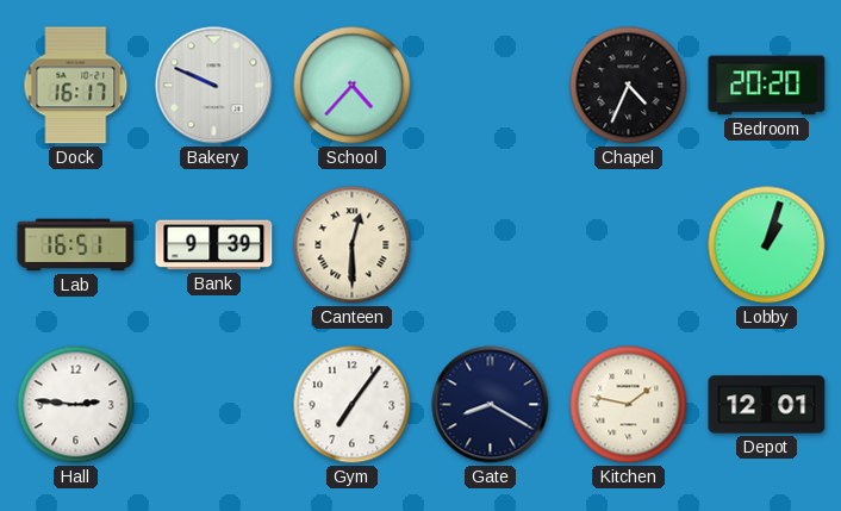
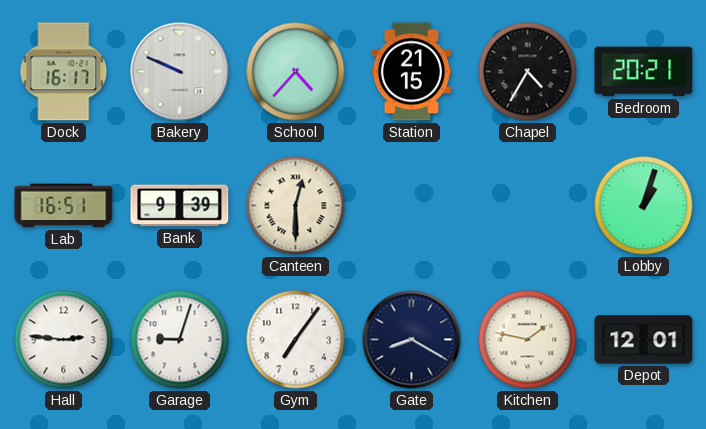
Station: none -> 21:15 (411, 72)
Chapel: 4:34 -> 4:35 (528, 72)
Bedroom: 20:20 -> 20:21 (644, 72)
Garage: none -> 9:03 (180, 340)
